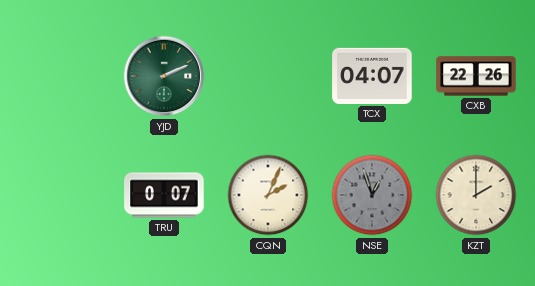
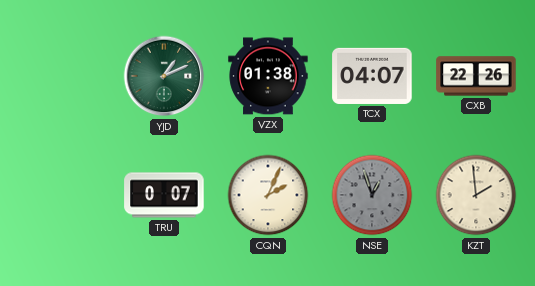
YJD: 2:11 -> 1:11 (164, 76)
VZX: none -> 01:38 (268, 76)
KZT: 2:00 -> 1:59 (476, 195)
